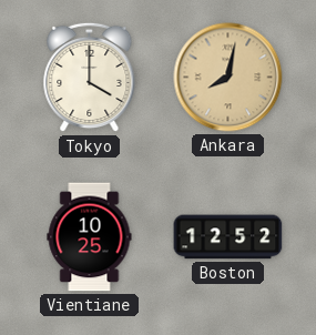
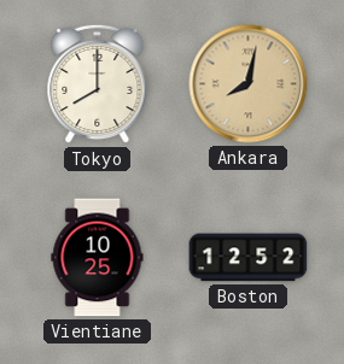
Tokyo: 4:00 -> 8:00 (98, 84)
